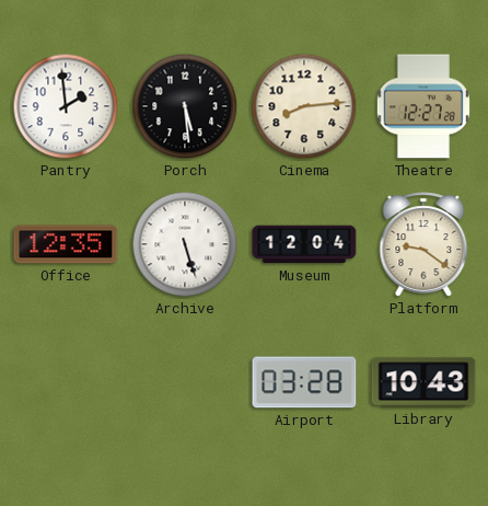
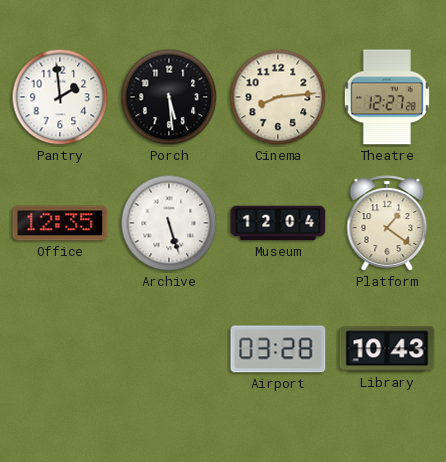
Platform: 9:21 -> 1:21 (387, 223)
